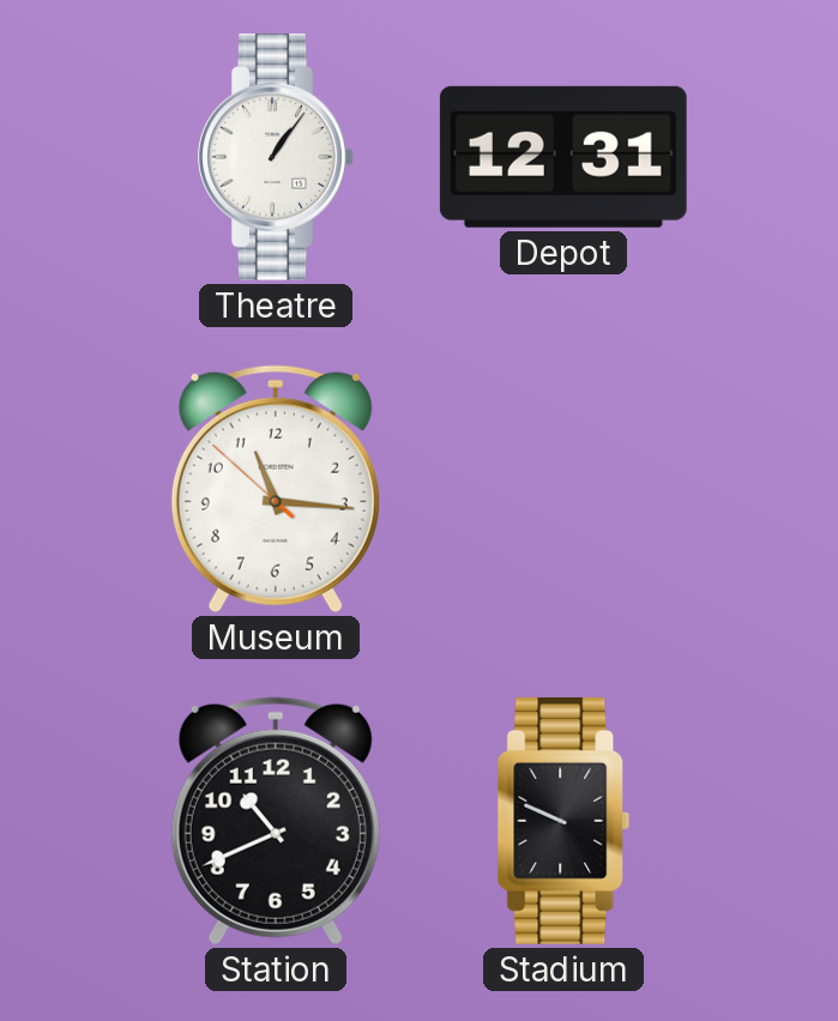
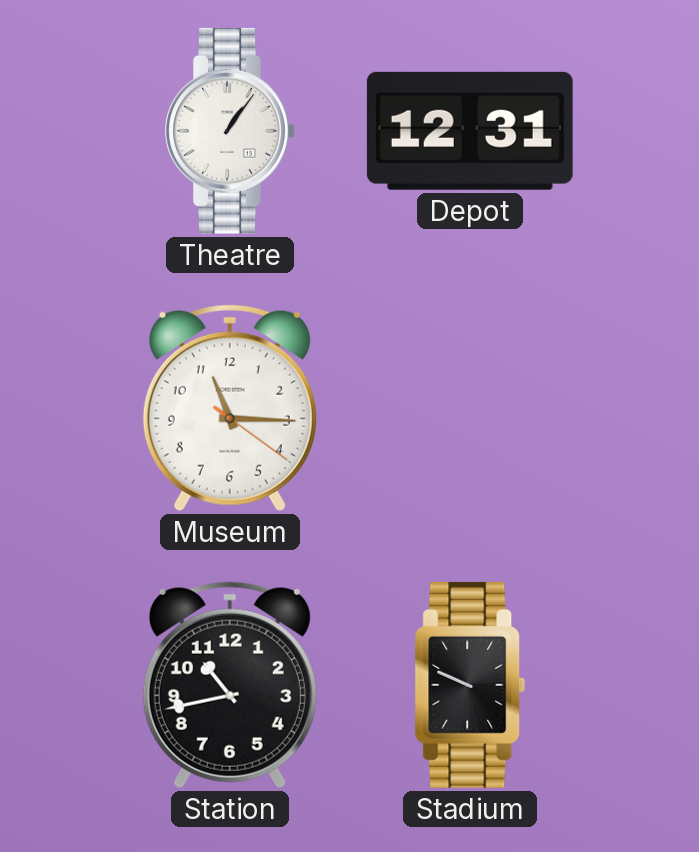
Museum: 11:15:52 -> 11:15:21 (230, 408)
Station: 10:41 -> 10:43 (230, 685)
